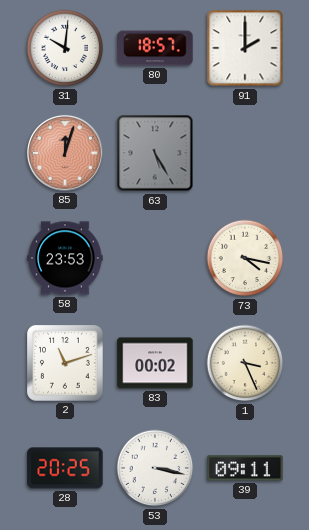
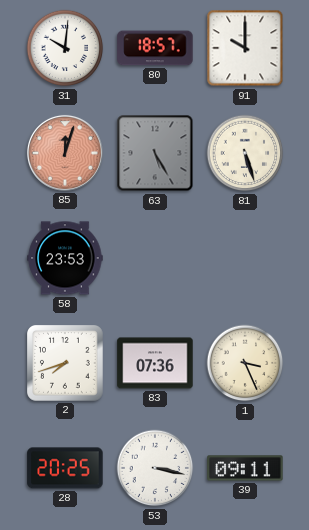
91: 2:00 -> 10:00 (245, 48)
81: none -> 5:27 (245, 153)
73: 4:17 -> none (245, 258)
2: 11:12 -> 7:42 (66, 364)
83: 00:02 -> 07:36 (155, 363)
